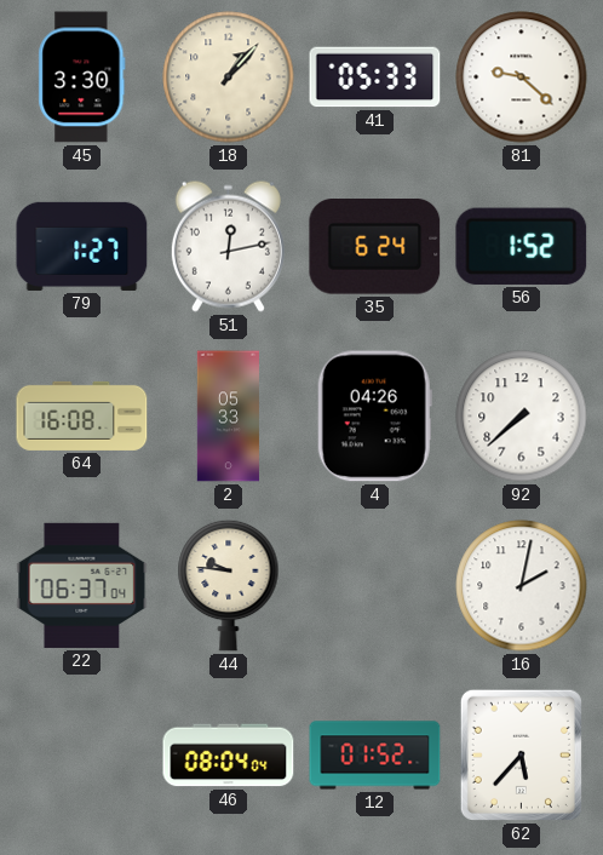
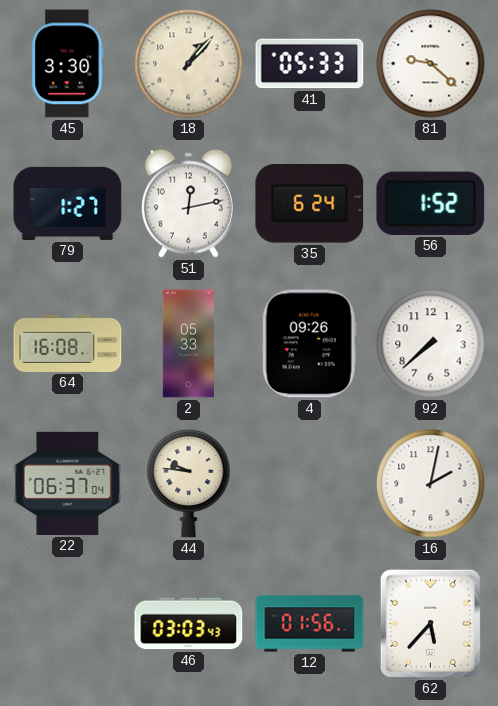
4: 04:26 -> 09:26 (309, 344)
46: 08:04 -> 03:03 (189, 624)
12: 01:52 -> 01:56 (310, 624)
